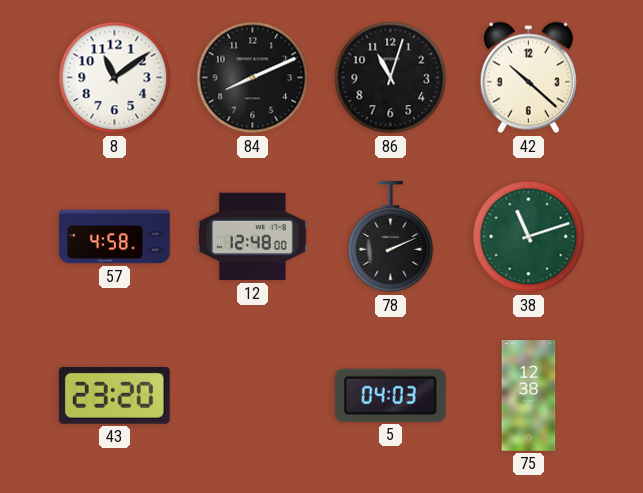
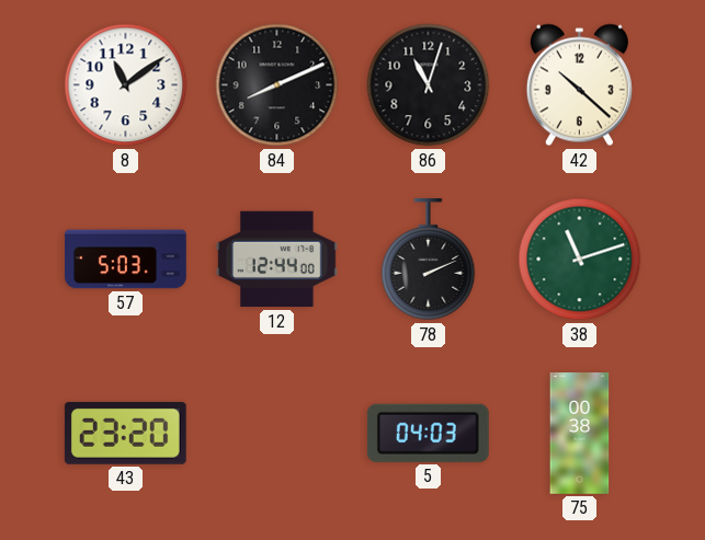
57: 4:58 -> 5:03 (126, 260)
12: 12:48 -> 12:44 (277, 260)
75: 12:38 -> 00:38 (580, 434)
